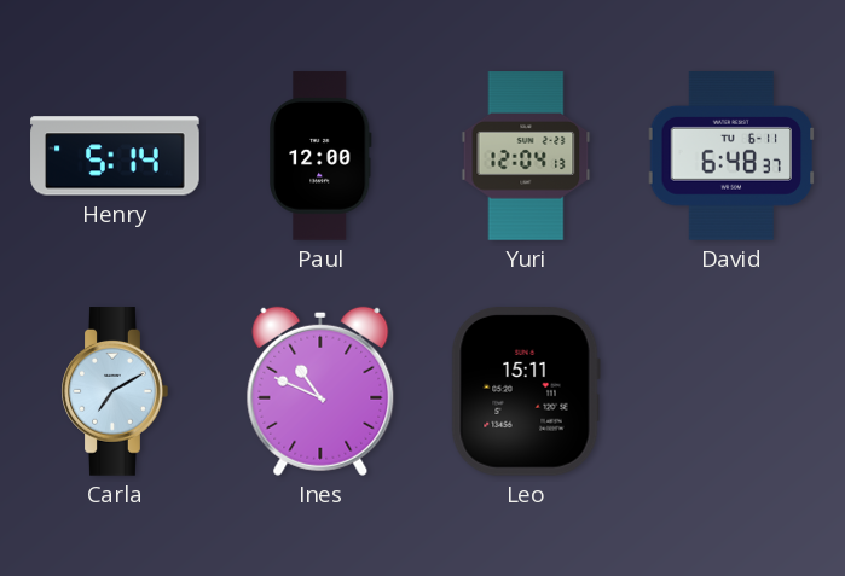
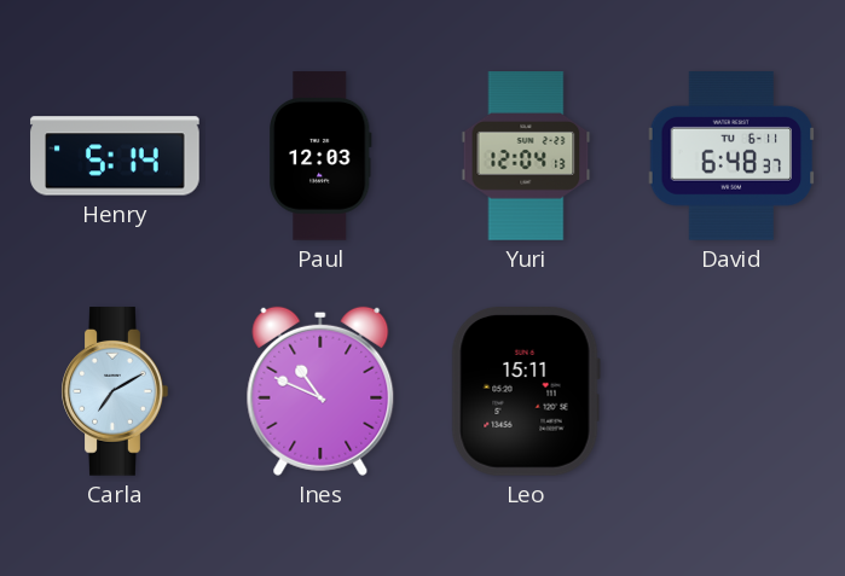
Paul: 12:00 -> 12:03 (322, 156)
